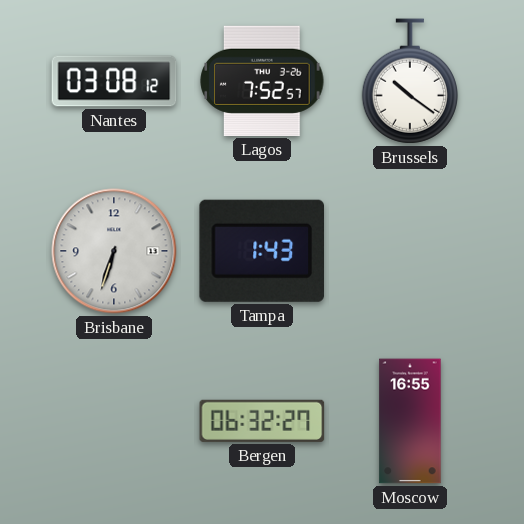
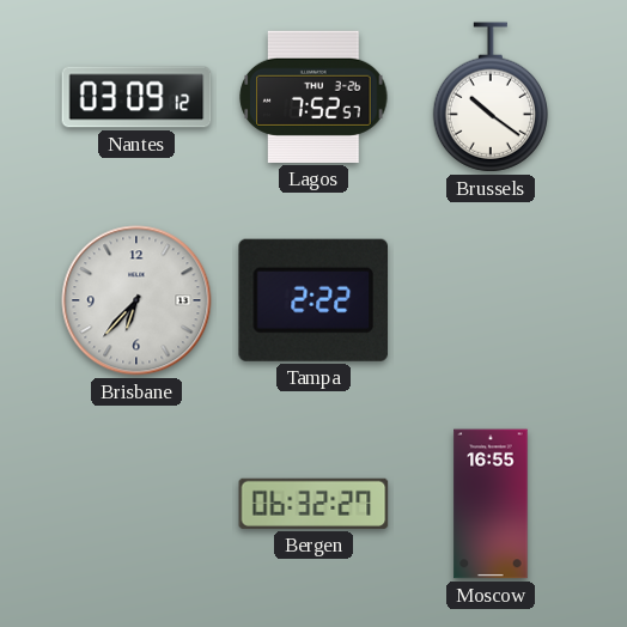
Nantes: 03:08 -> 03:09 (136, 97)
Brisbane: 6:33 -> 6:37 (136, 300)
Tampa: 1:43 -> 2:22 (312, 300)
